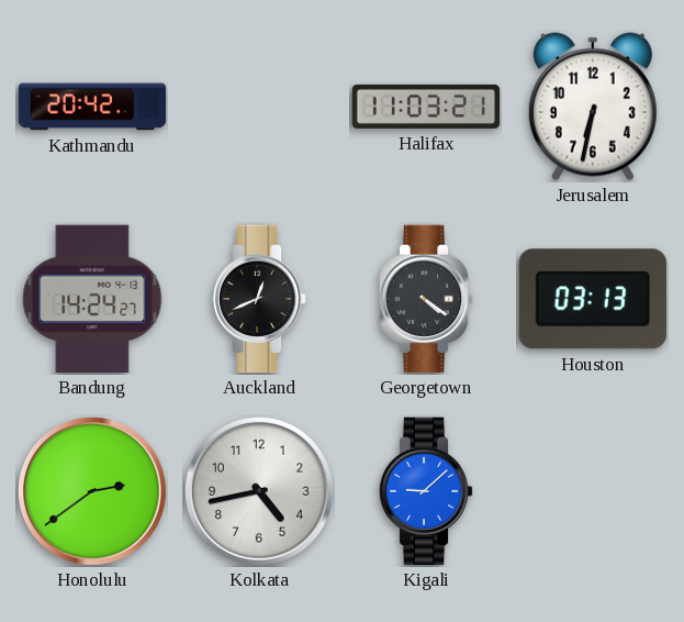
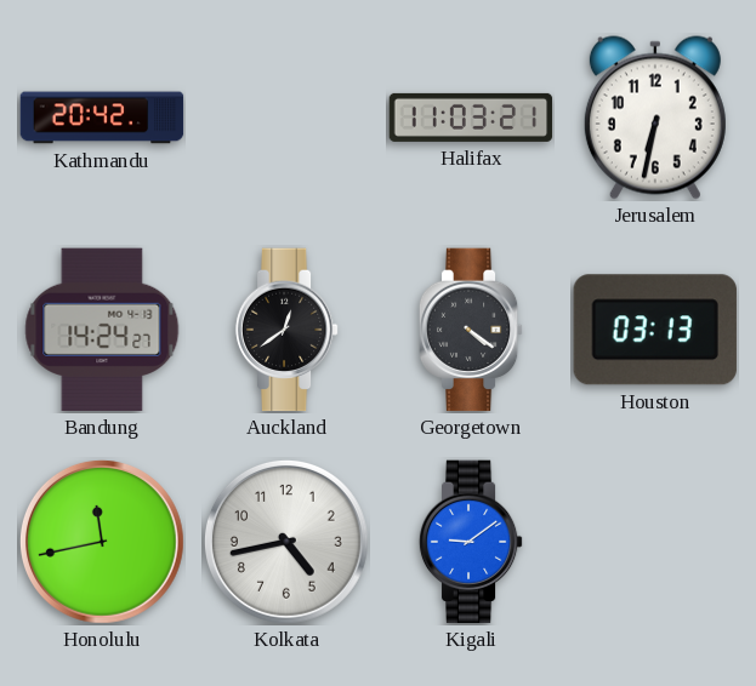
Auckland: 12:41 -> 12:39 (286, 330)
Honolulu: 2:39 -> 11:43 (102, 542)
Kigali: 9:08 -> 9:09 (471, 542)
